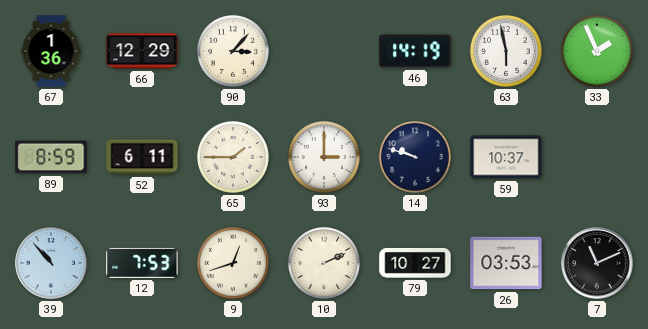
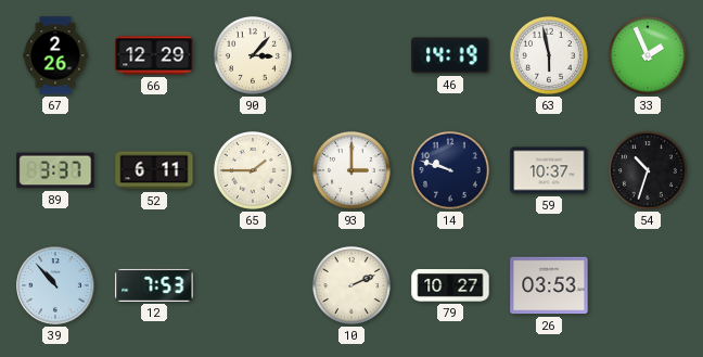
67: 1:36 -> 2:26 (55, 55)
89: 8:59 -> 3:37 (55, 170)
54: none -> 10:33 (648, 170)
9: 12:42 -> none (233, 263)
7: 11:11 -> none (597, 263)
